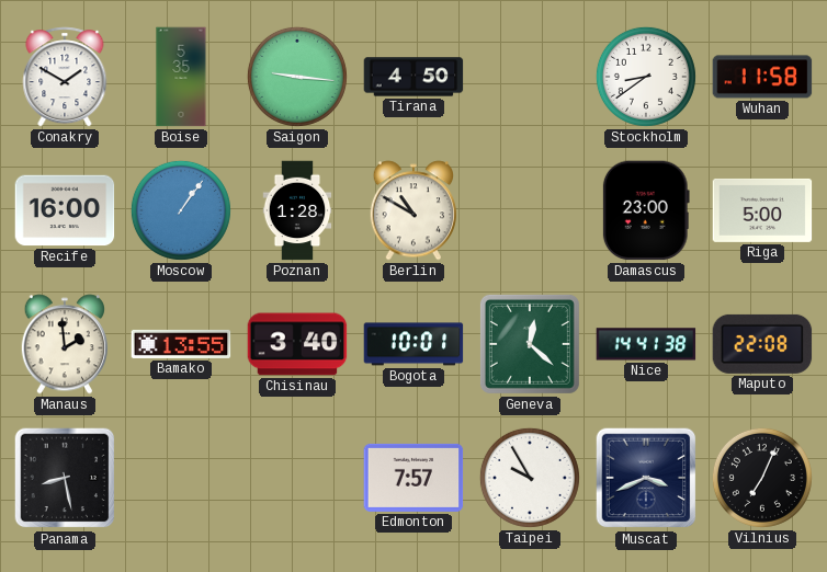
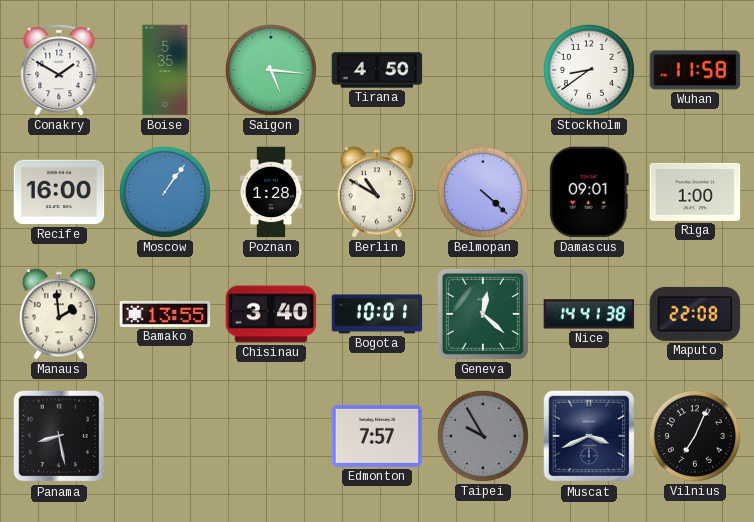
Saigon: 9:16 -> 5:16 (271, 70)
Belmopan: none -> 4:22 (483, 192)
Damascus: 23:00 -> 09:01 (589, 192)
Riga: 5:00 -> 1:00 (695, 192)
Taipei dial: white -> grey (483, 436)
